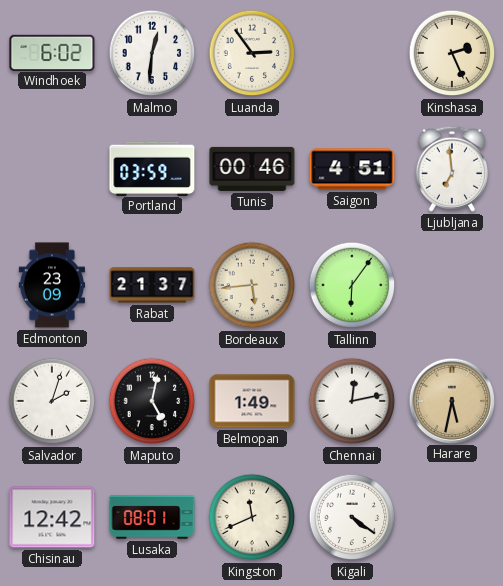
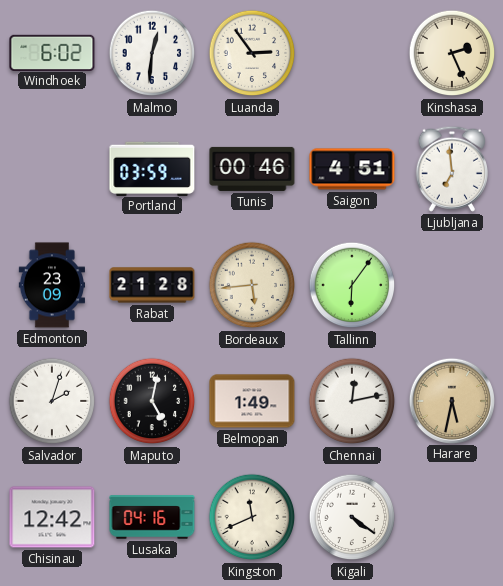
Rabat: 21:37 -> 21:28 (152, 285)
Lusaka: 08:01 -> 04:16 (152, 517)
